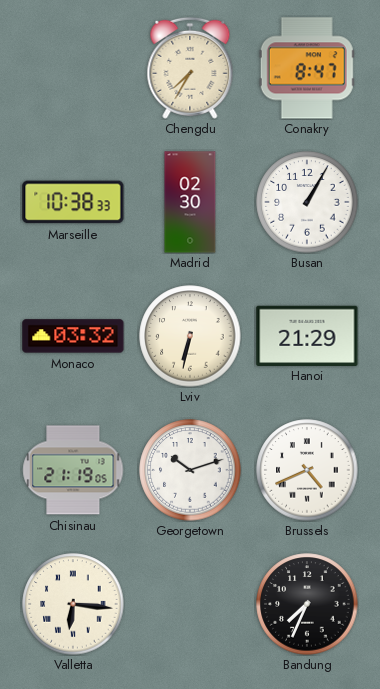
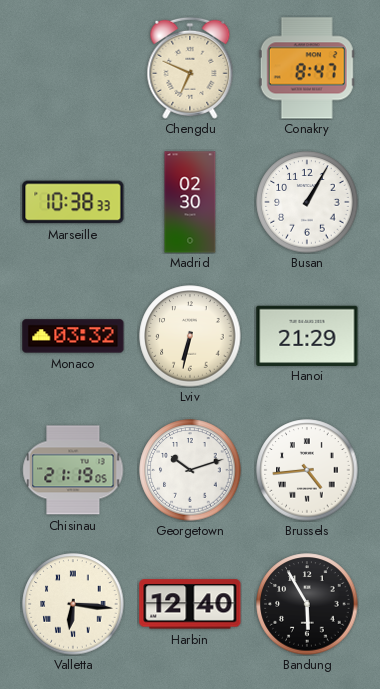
Chengdu: 7:35 -> 6:49 (190, 68)
Brussels: 4:41 -> 4:44 (307, 470)
Harbin: none -> 12:40 (190, 604)
Bandung: 7:34 -> 5:55 (307, 604)
